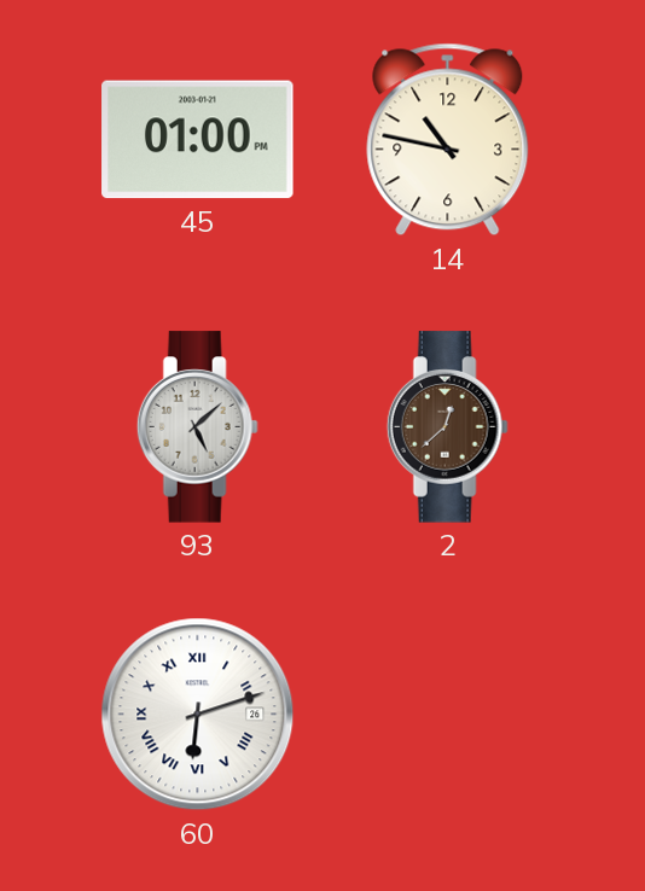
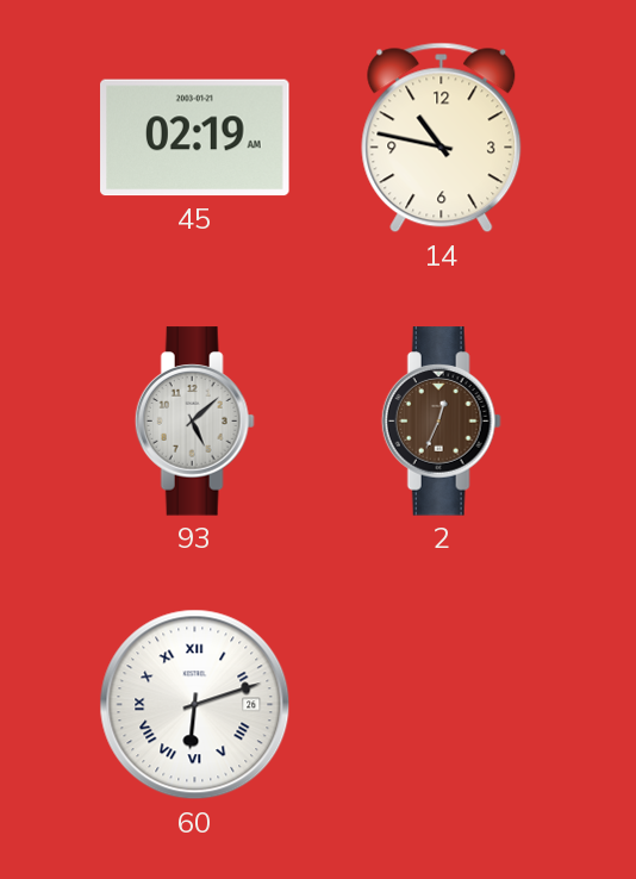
45: 01:00 -> 02:19 (195, 138)
2: 12:38 -> 12:34 (441, 422)
